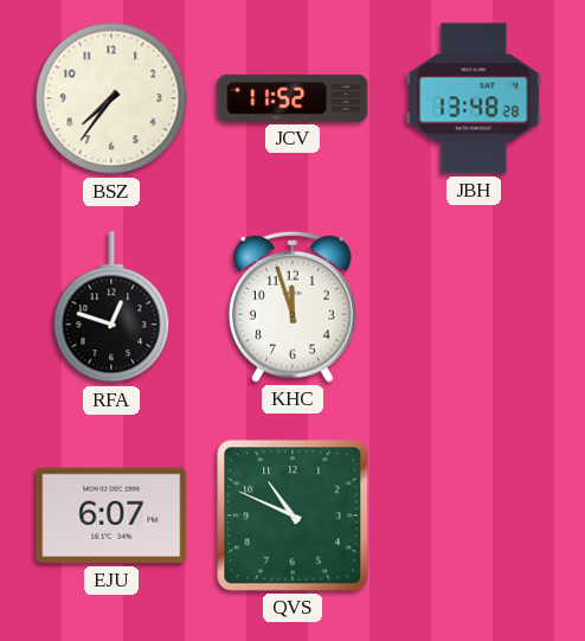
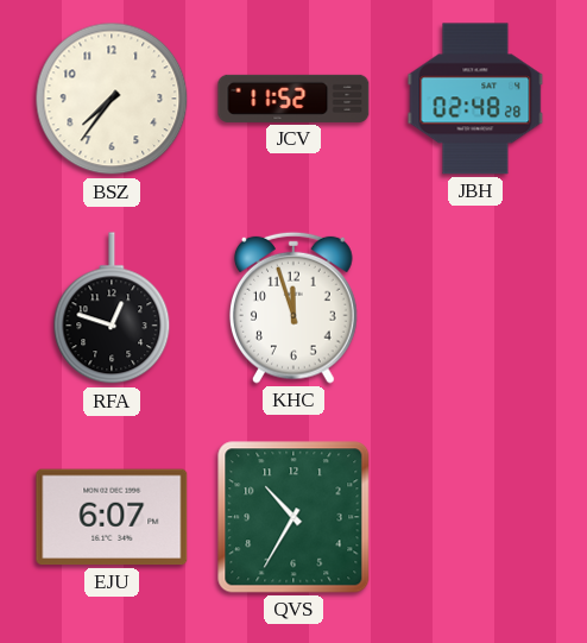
JBH: 13:48 -> 02:48 (475, 99)
QVS: 10:49 -> 10:35 (293, 517)
